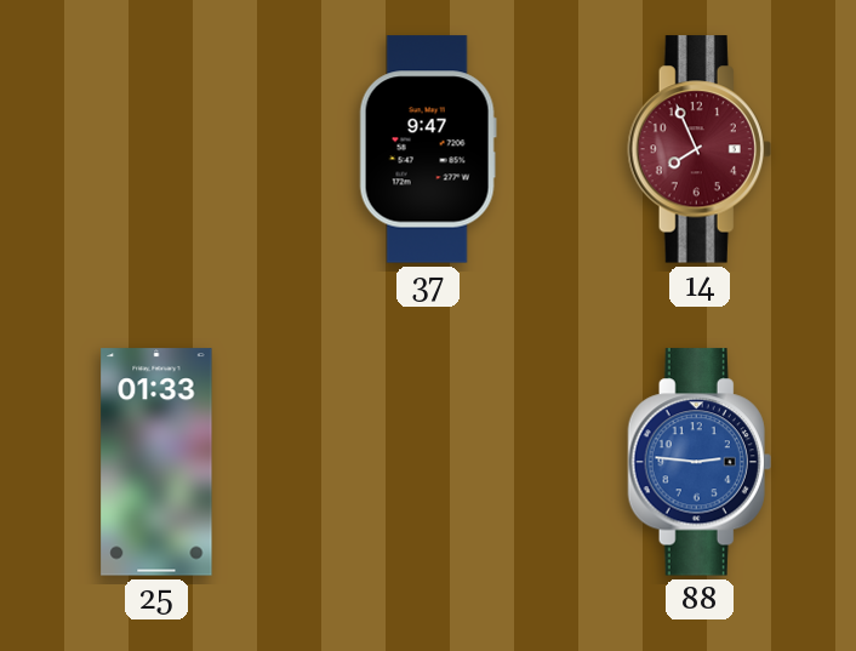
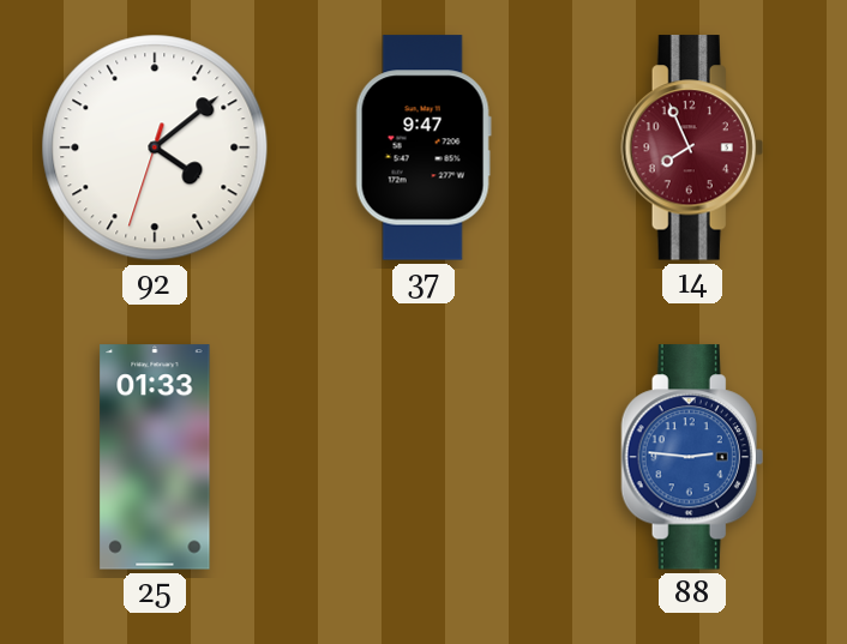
92: none -> 4:08 (155, 148)
